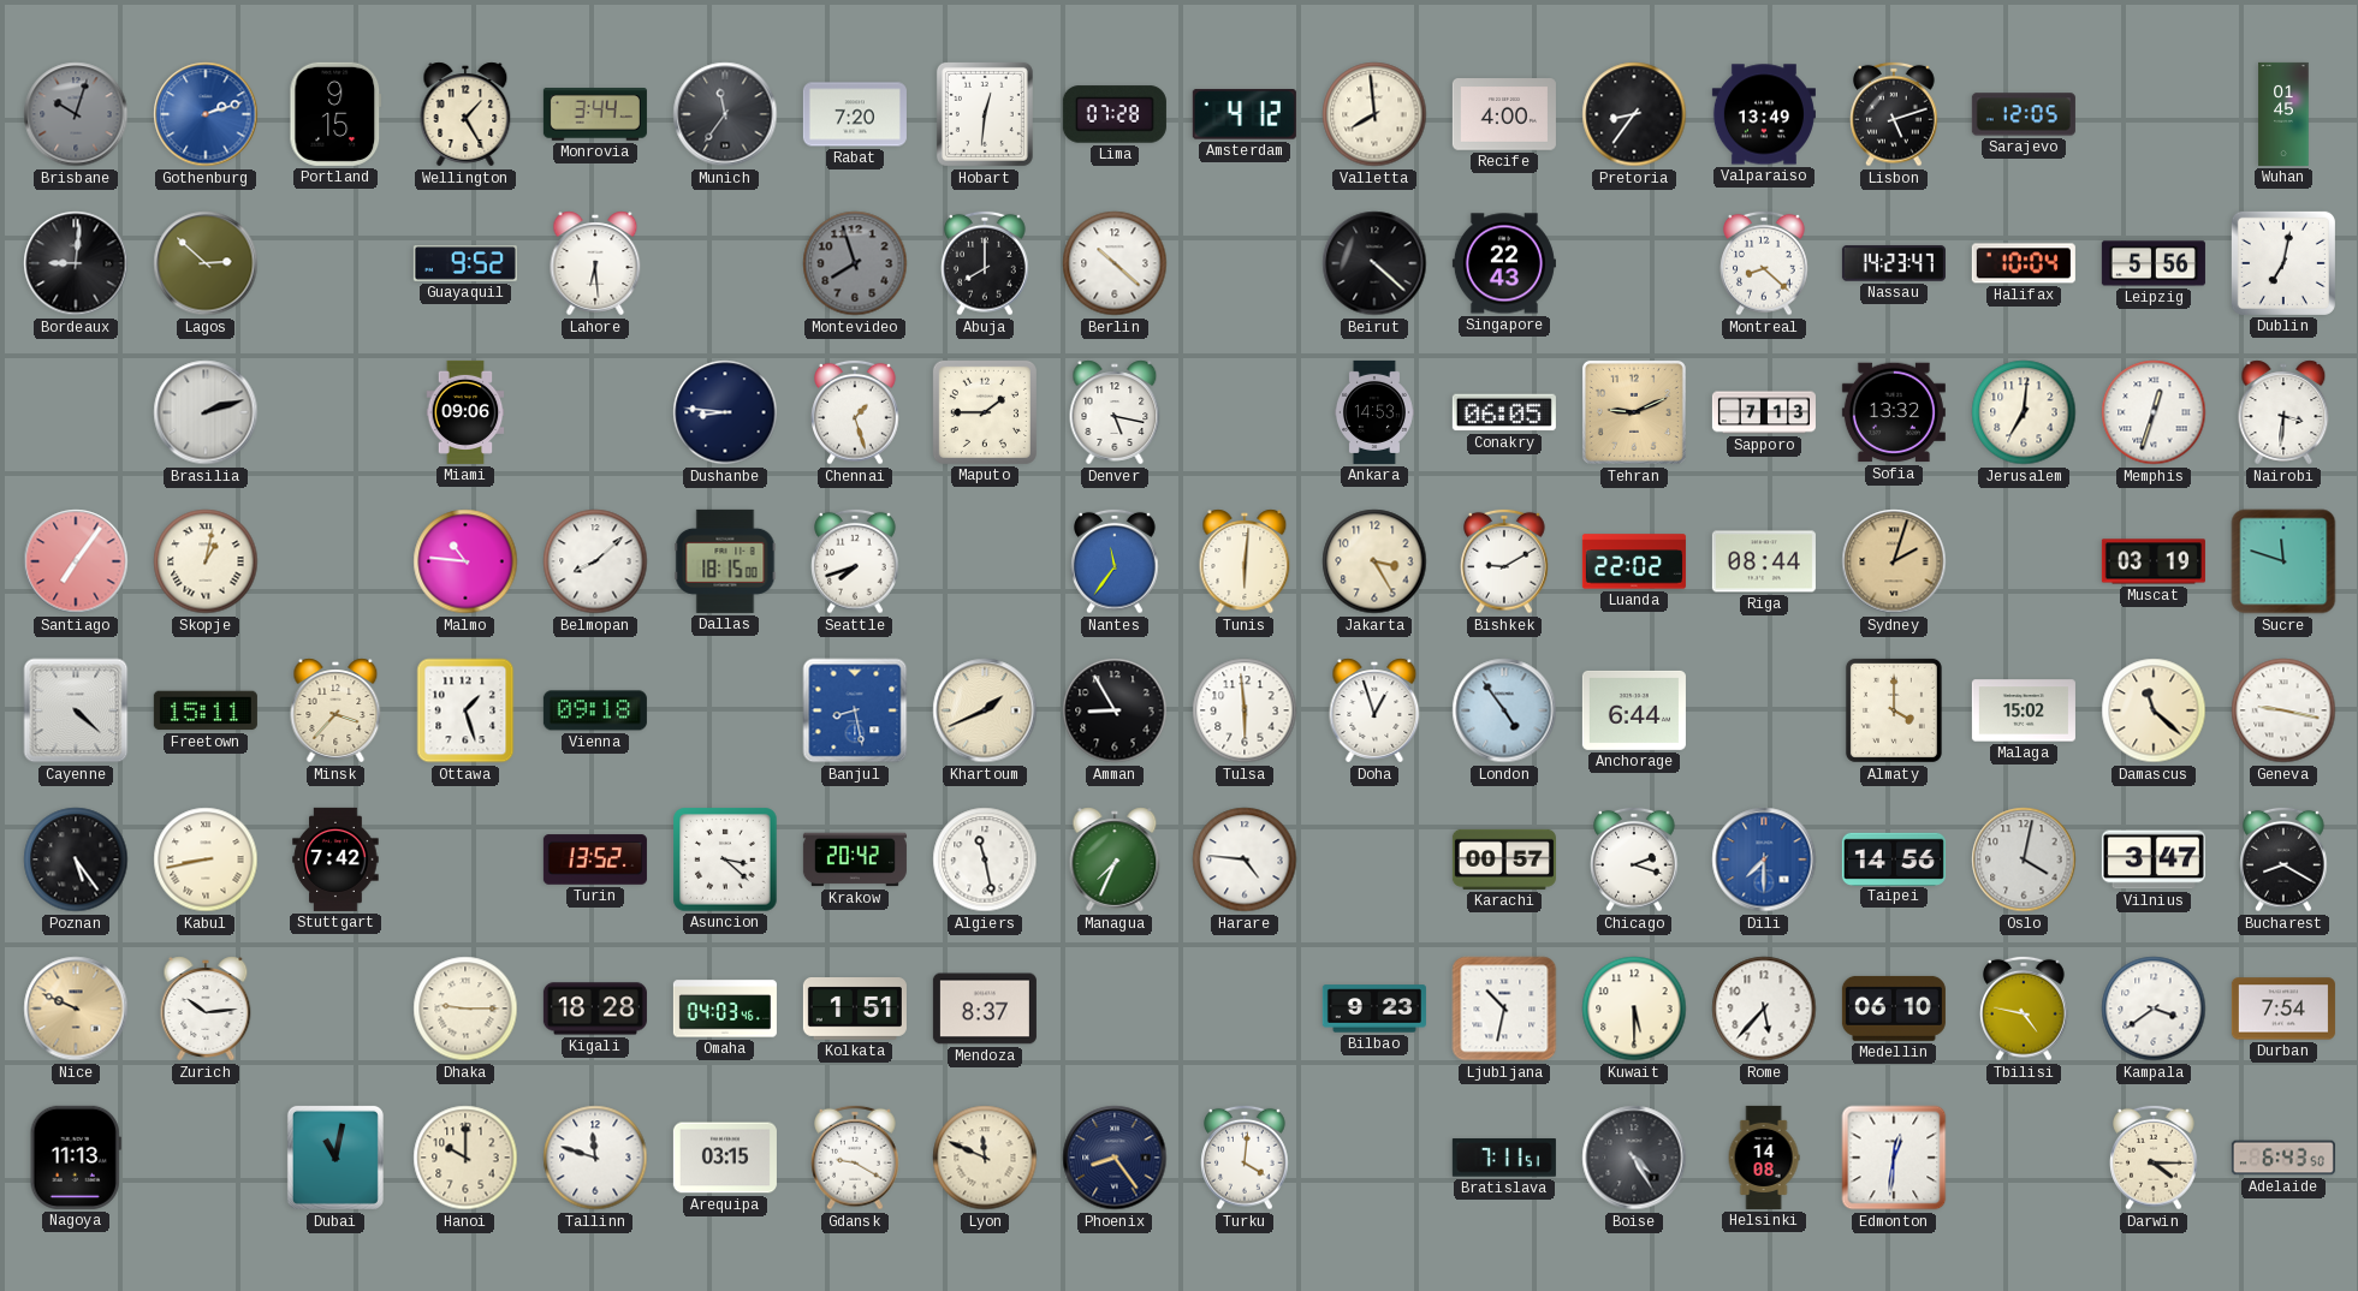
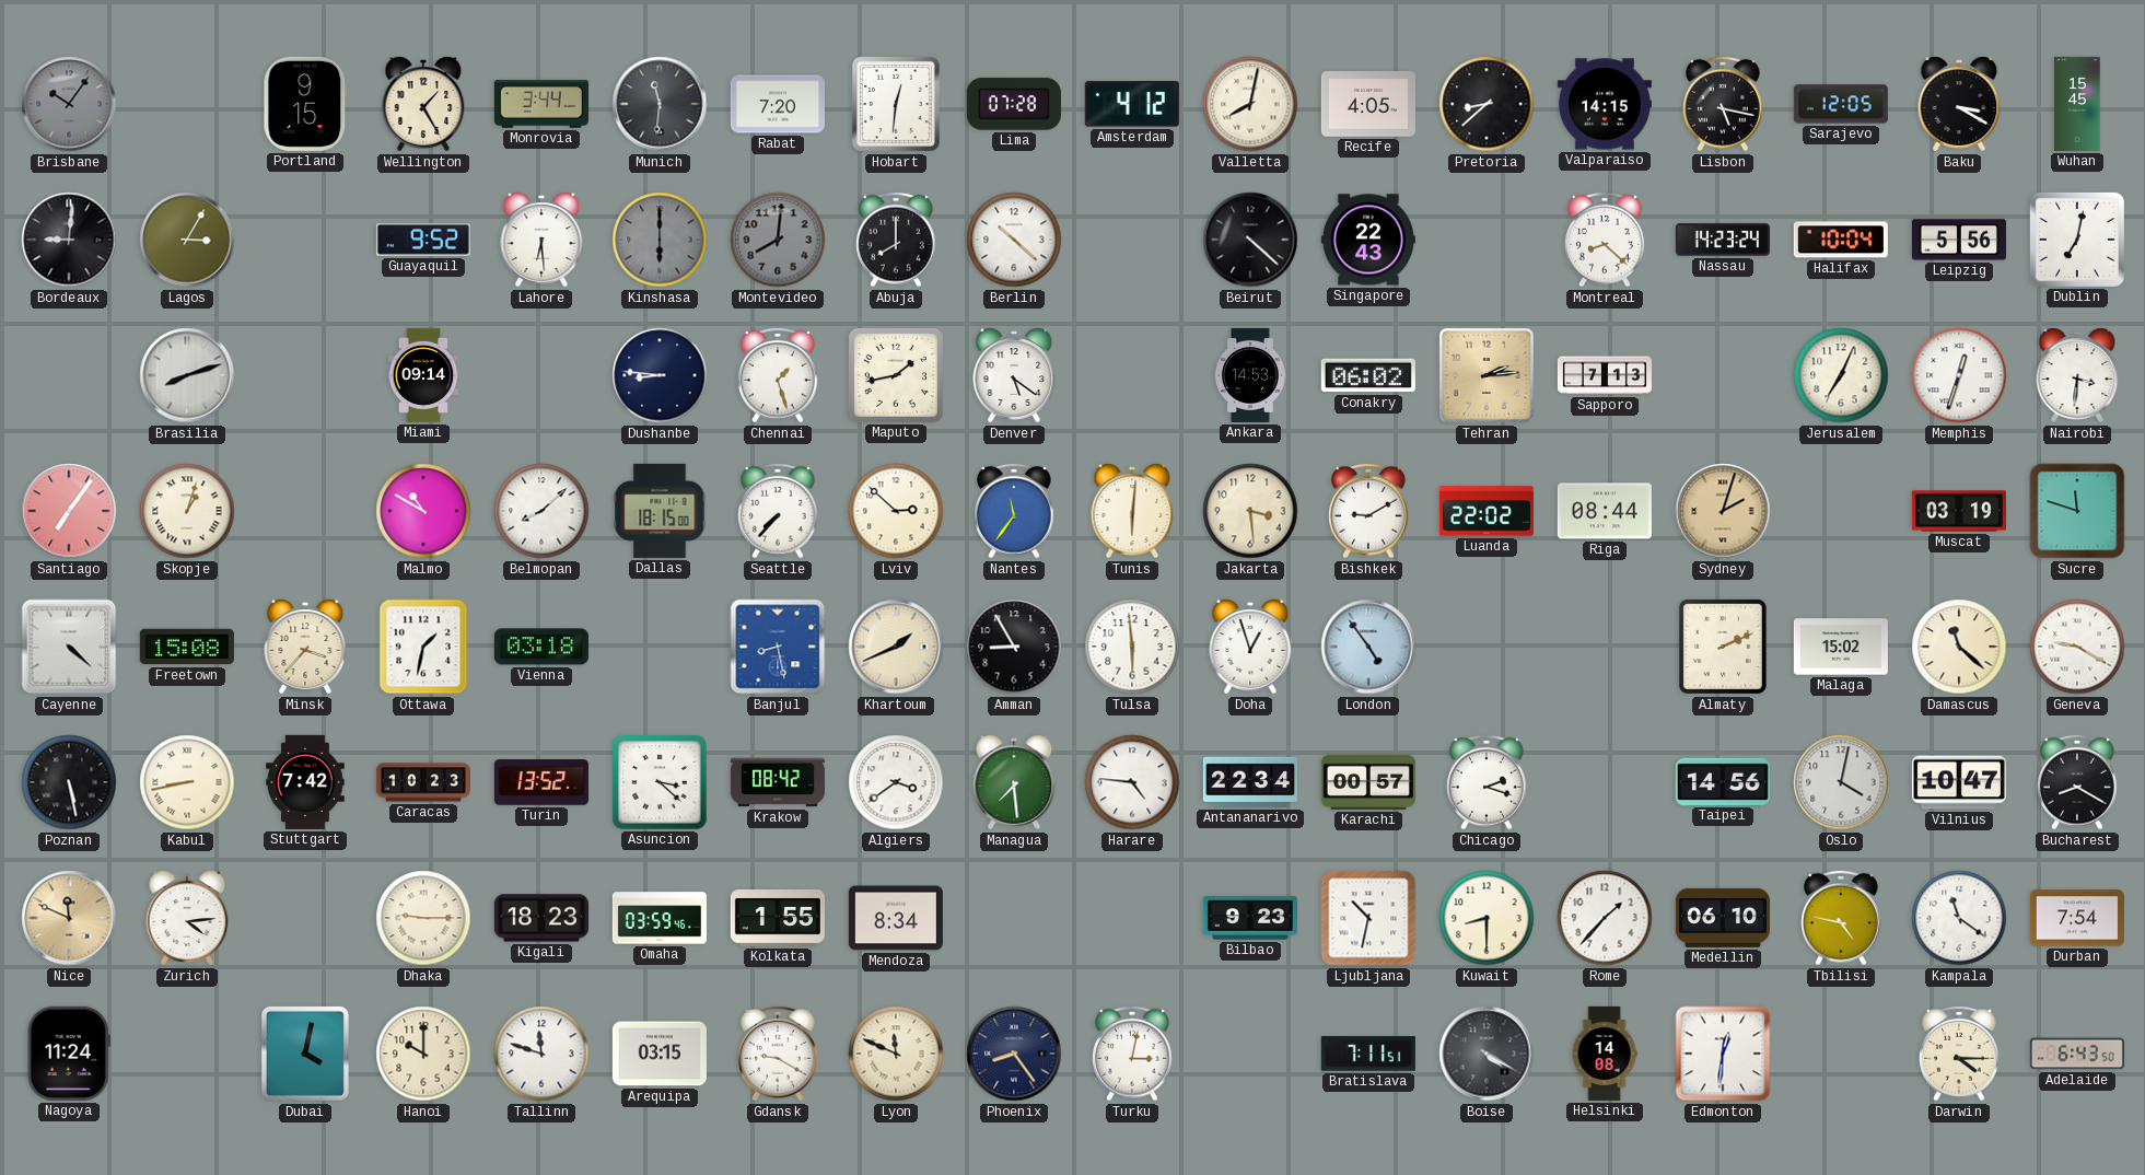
Brisbane: 10:03 -> 10:06 (69, 104)
Gothenburg: 2:12 -> none (206, 114)
Munich: 11:36 -> 11:31 (660, 104)
Valletta: 7:59 -> 8:02 (1250, 104)
Recife: 4:00 -> 4:05 (1368, 104)
Pretoria: 8:36 -> 8:38 (1487, 104)
Valparaiso: 13:49 -> 14:15 (1605, 104)
Lisbon: 5:12 -> 5:17 (1723, 104)
Baku: none -> 3:20 (1959, 104)
Wuhan: 01:45 -> 15:45 (2077, 104)
Lagos: 2:52 -> 3:05 (187, 240)
Kinshasa: none -> 6:00 (660, 240)
Montevideo: 7:57 -> 8:01 (778, 240)
Nassau: 14:23:47 -> 14:23:24 (1723, 240)
Brasilia: 2:12 -> 8:12 (187, 375)
Miami: 09:06 -> 09:14 (423, 375)
Maputo: 1:45 -> 1:43 (896, 375)
Denver: 5:17 -> 5:21 (1014, 375)
Conakry: 06:05 -> 06:02 (1368, 375)
Tehran: 9:11 -> 2:14 (1487, 375)
Sofia: 13:32 -> none (1894, 412)
Jerusalem: 7:01 -> 7:04 (1841, 375)
Skopje: 1:02 -> 1:03 (187, 511)
Malmo: 10:46 -> 10:50 (423, 511)
Seattle: 7:42 -> 7:37 (778, 511)
Lviv: none -> 2:52 (896, 511)
Jakarta: 3:25 -> 3:29 (1250, 511)
Freetown: 15:11 -> 15:08 (187, 647)
Ottawa: 1:27 -> 1:32 (423, 647)
Vienna: 09:18 -> 03:18 (541, 647)
Anchorage: 6:44 -> none (1634, 710)
Almaty: 4:00 -> 2:11 (1723, 647)
Geneva: 9:17 -> 9:20 (2077, 647)
Poznan: 5:24 -> 5:28 (69, 782)
Caracas: none -> 10:23 (423, 782)
Krakow: 20:42 -> 08:42 (778, 782)
Algiers: 11:28 -> 3:39 (896, 782)
Managua: 7:34 -> 7:29 (1014, 782)
Antananarivo: none -> 22:34 (1250, 782)
Dili: 7:30 -> none (1764, 859)
Vilnius: 3:47 -> 10:47 (1959, 782)
Nice: 9:49 -> 11:49 (69, 918)
Zurich: 10:14 -> 4:14 (187, 918)
Kigali: 18:28 -> 18:23 (541, 918)
Omaha: 04:03 -> 03:59 (660, 918)
Kolkata: 1:51 -> 1:55 (778, 919)
Mendoza: 8:37 -> 8:34 (896, 918)
Kuwait: 5:30 -> 8:30 (1487, 918)
Rome: 5:37 -> 1:37 (1605, 918)
Kampala: 3:39 -> 11:21 (1959, 918)
Nagoya: 11:13 -> 11:24 (69, 1054)
Dubai: 11:02 -> 4:02 (305, 1054)
Turku: 4:01 -> 3:02 (1132, 1054)
Boise: 4:25 -> 4:20 (1487, 1054)
